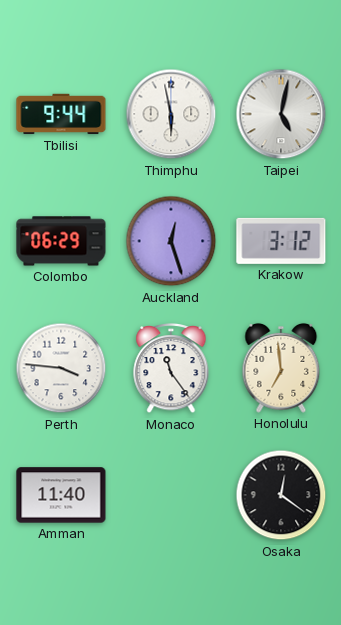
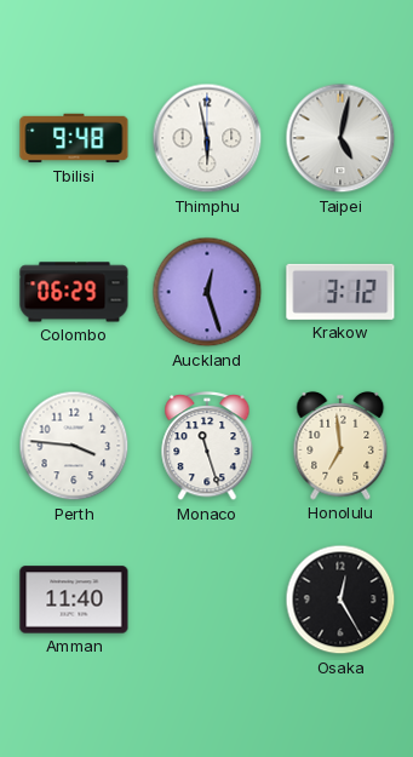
Tbilisi: 9:44 -> 9:48 (74, 138)
Monaco: 11:24 -> 11:27 (207, 446)
Osaka: 12:21 -> 12:25 (340, 600)
